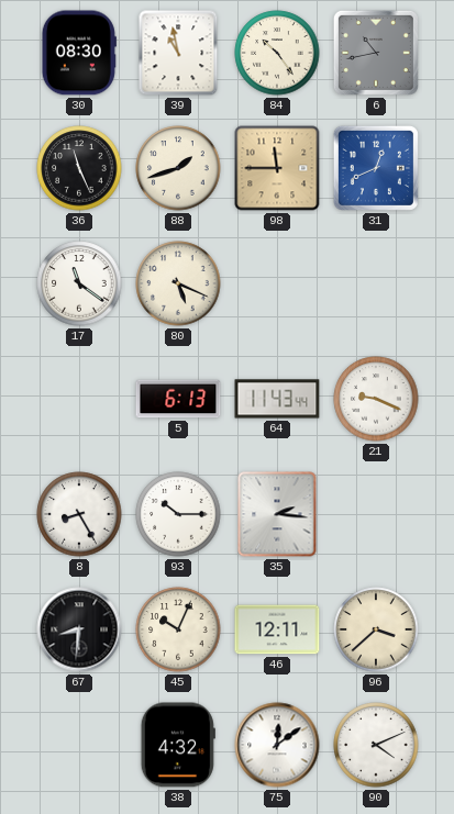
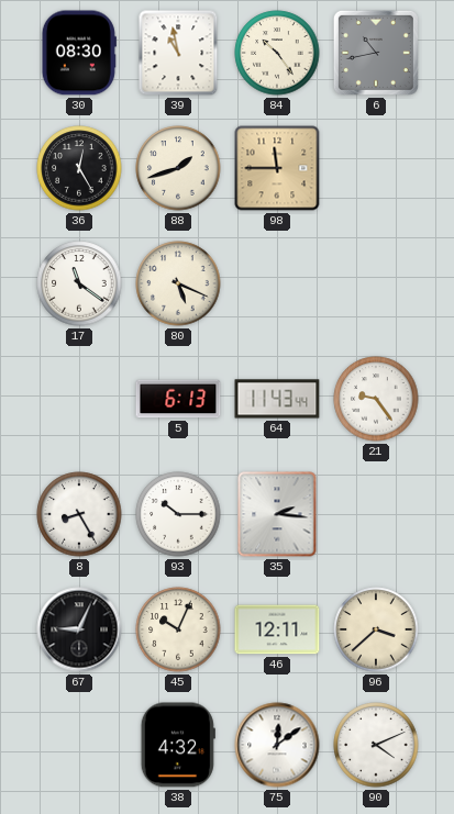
36: 11:26 -> 12:25 (79, 168)
31: 12:41 -> none (376, 168)
21: 9:19 -> 9:24 (376, 399)
67: 8:31 -> 9:04 (79, 629)
